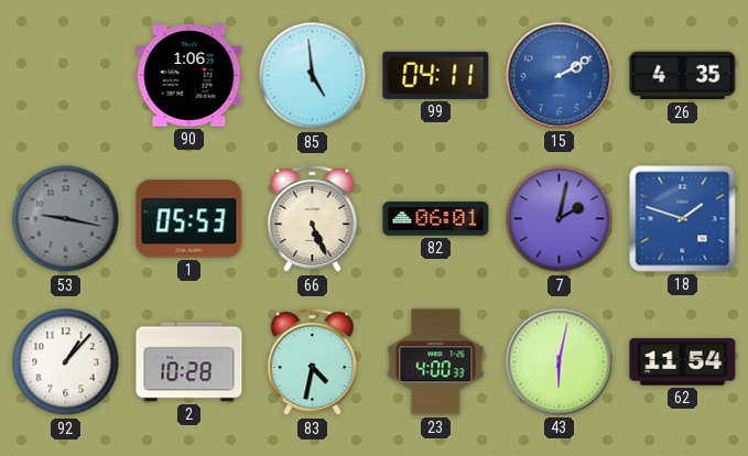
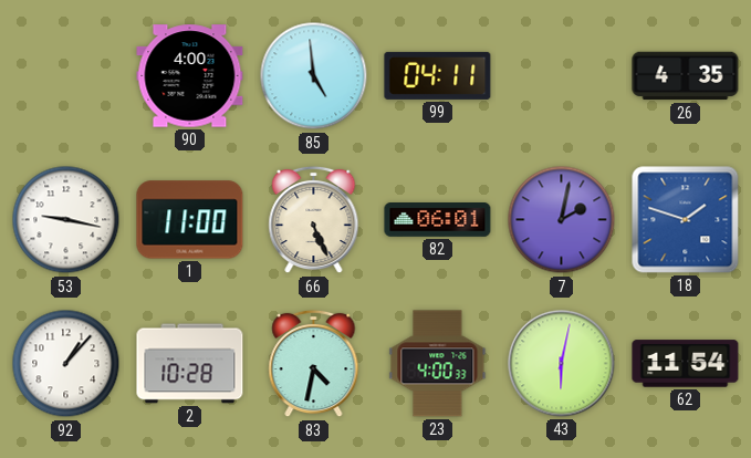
90: 1:06 -> 4:00 (190, 76)
15: 2:10 -> none (560, 76)
53 dial: grey -> white (66, 220)
1: 05:53 -> 11:00 (190, 220)
